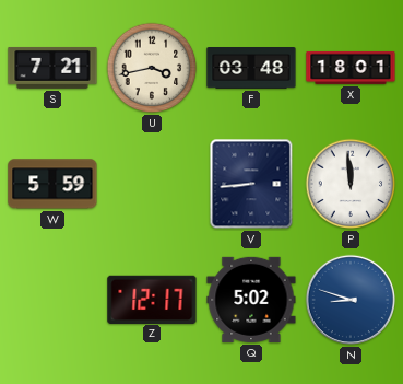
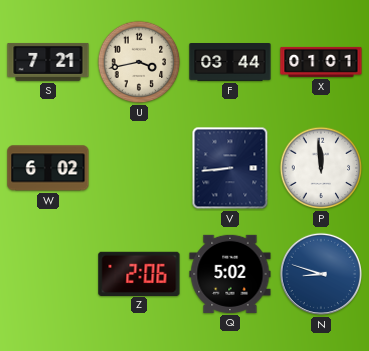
F: 03:48 -> 03:44 (230, 63)
X: 18:01 -> 01:01 (321, 62)
W: 5:59 -> 6:02 (48, 168)
Z: 12:17 -> 2:06 (139, 273)
